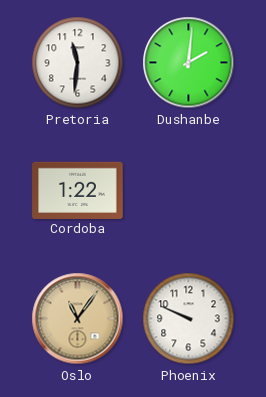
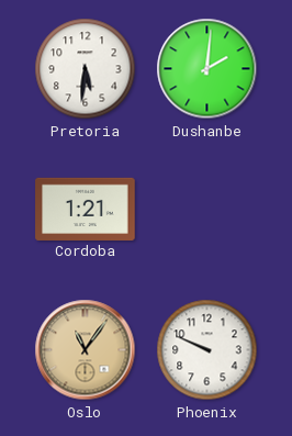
Pretoria: 11:31 -> 5:31 (86, 69)
Cordoba: 1:22 -> 1:21 (86, 209)
